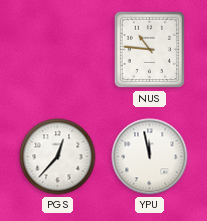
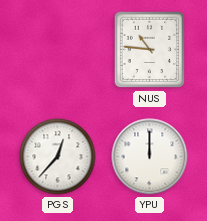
YPU: 11:58 -> 12:00 (150, 157)
